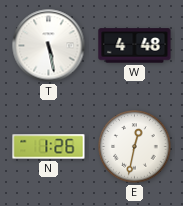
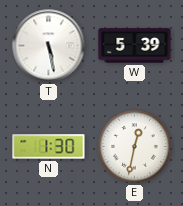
W: 4:48 -> 5:39 (135, 46)
N: 1:26 -> 1:30 (49, 147)
